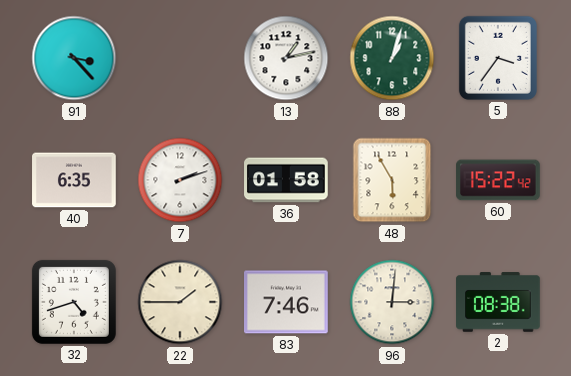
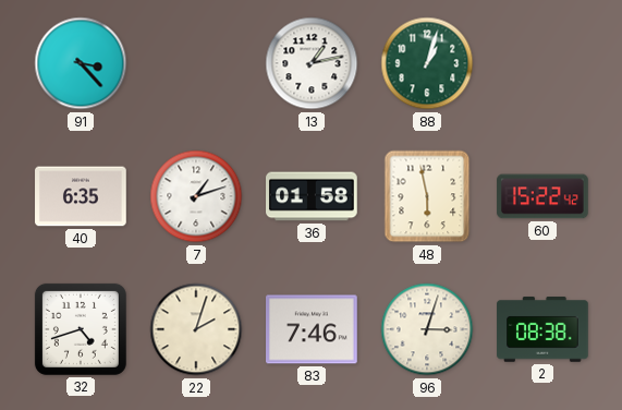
5: 3:36 -> none (498, 58)
7: 2:12 -> 1:12 (196, 196)
48: 5:55 -> 5:58 (427, 196)
22: 1:45 -> 2:03 (196, 329)
96: 3:01 -> 3:03 (427, 329)
